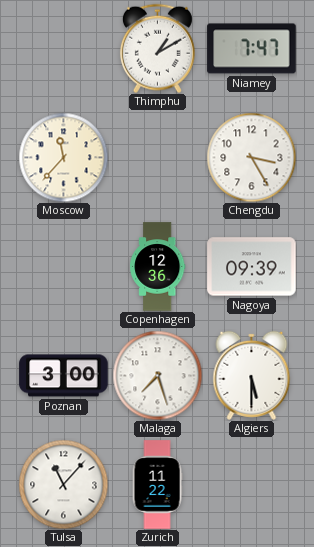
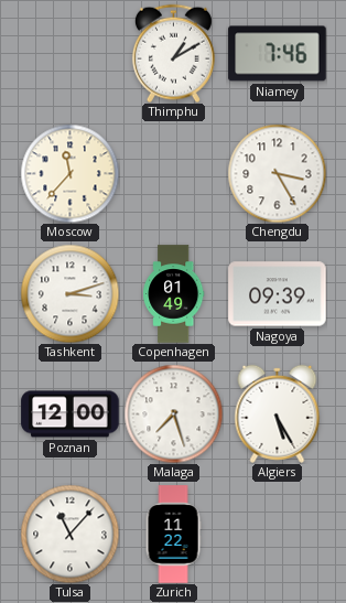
Niamey: 7:47 -> 7:46 (278, 54)
Tashkent: none -> 3:12 (69, 293)
Copenhagen: 12:36 -> 01:49 (174, 294)
Poznan: 3:00 -> 12:00 (71, 414)
Algiers: 5:30 -> 5:25 (278, 413)
